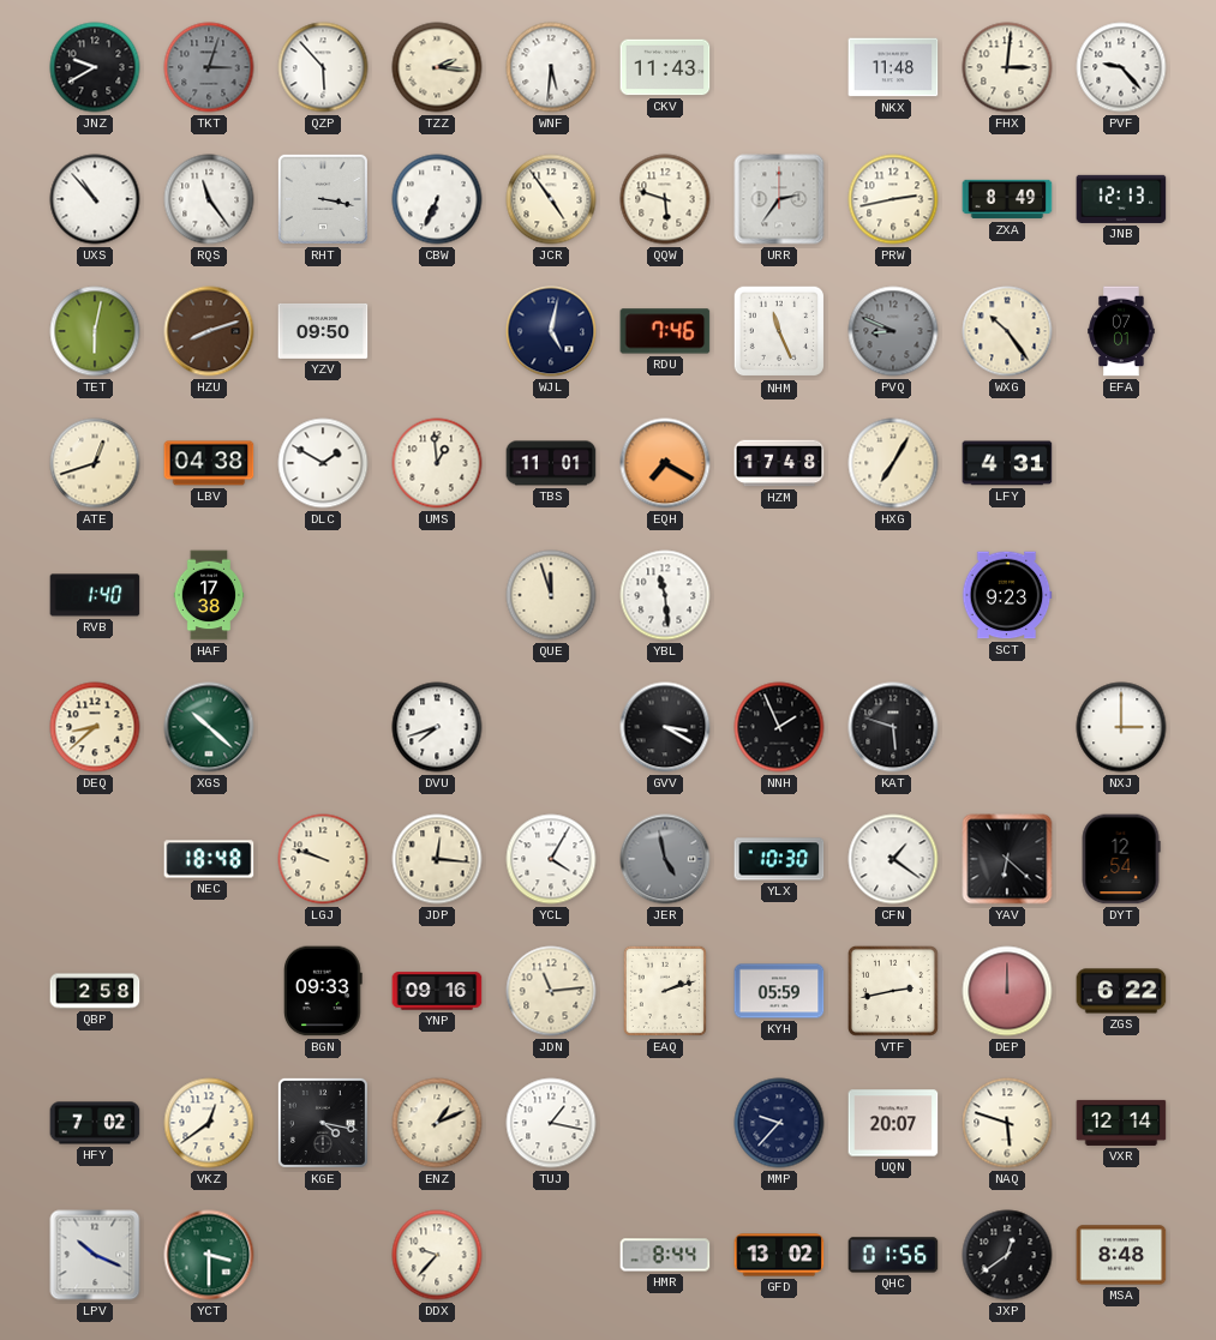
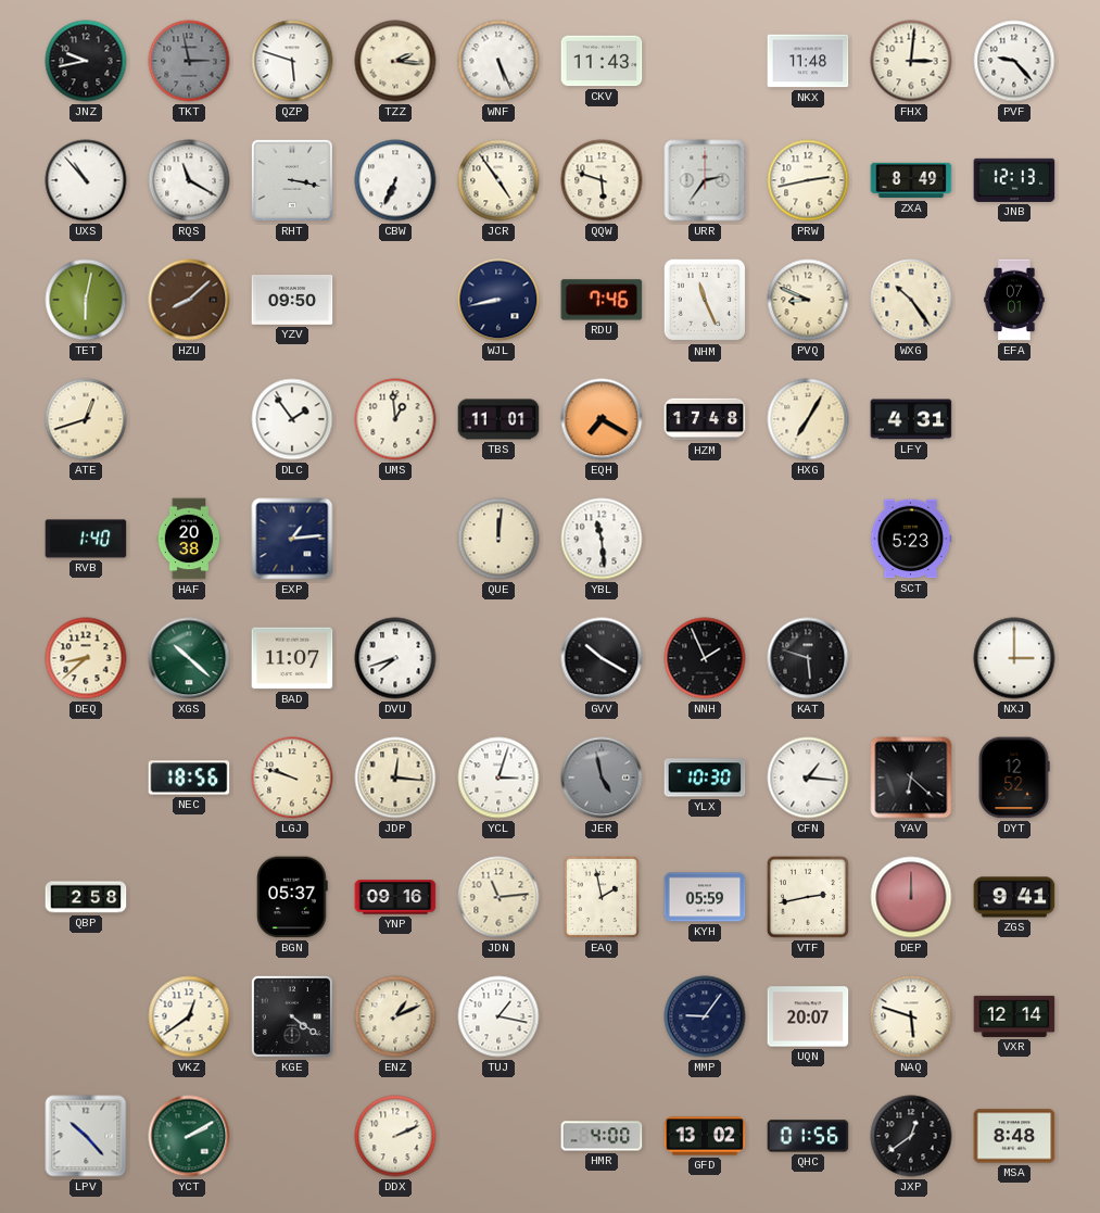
JNZ: 9:40 -> 9:43 (86, 61)
TKT: 3:03 -> 2:58 (189, 61)
QZP: 5:53 -> 5:48 (292, 61)
WNF: 5:31 -> 5:26 (498, 61)
RQS: 11:24 -> 11:20 (189, 180)
HZU: 8:12 -> 8:08 (189, 300)
WJL: 5:02 -> 8:43 (498, 300)
PVQ dial: grey -> cream (808, 300)
LBV: 04:38 -> none (209, 463)
DLC: 1:50 -> 1:54 (292, 419)
HAF: 17:38 -> 20:38 (189, 539)
EXP: none -> 1:14 (292, 539)
QUE: 11:57 -> 12:01 (498, 539)
SCT: 9:23 -> 5:23 (911, 539)
BAD: none -> 11:07 (292, 658)
GVV: 3:20 -> 10:20 (602, 658)
NEC: 18:48 -> 18:56 (189, 778)
YCL: 4:05 -> 3:03 (498, 778)
CFN: 1:21 -> 1:16 (808, 778)
DYT: 12:54 -> 12:52 (1014, 778)
BGN: 09:33 -> 05:37 (293, 897)
EAQ: 2:12 -> 1:58 (602, 897)
ZGS: 6:22 -> 9:41 (1014, 897)
HFY: 7:02 -> none (95, 1123)
KGE: 4:17 -> 4:21 (292, 1016)
MMP: 9:37 -> 9:06 (705, 1016)
LPV: 10:19 -> 10:23 (86, 1136)
YCT: 3:30 -> 2:10 (189, 1136)
DDX: 9:37 -> 2:11 (395, 1136)
HMR: 8:44 -> 4:00 (602, 1136)
